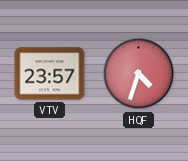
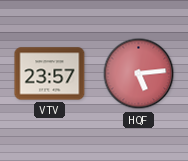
HQF: 4:33 -> 5:14 (139, 74)
